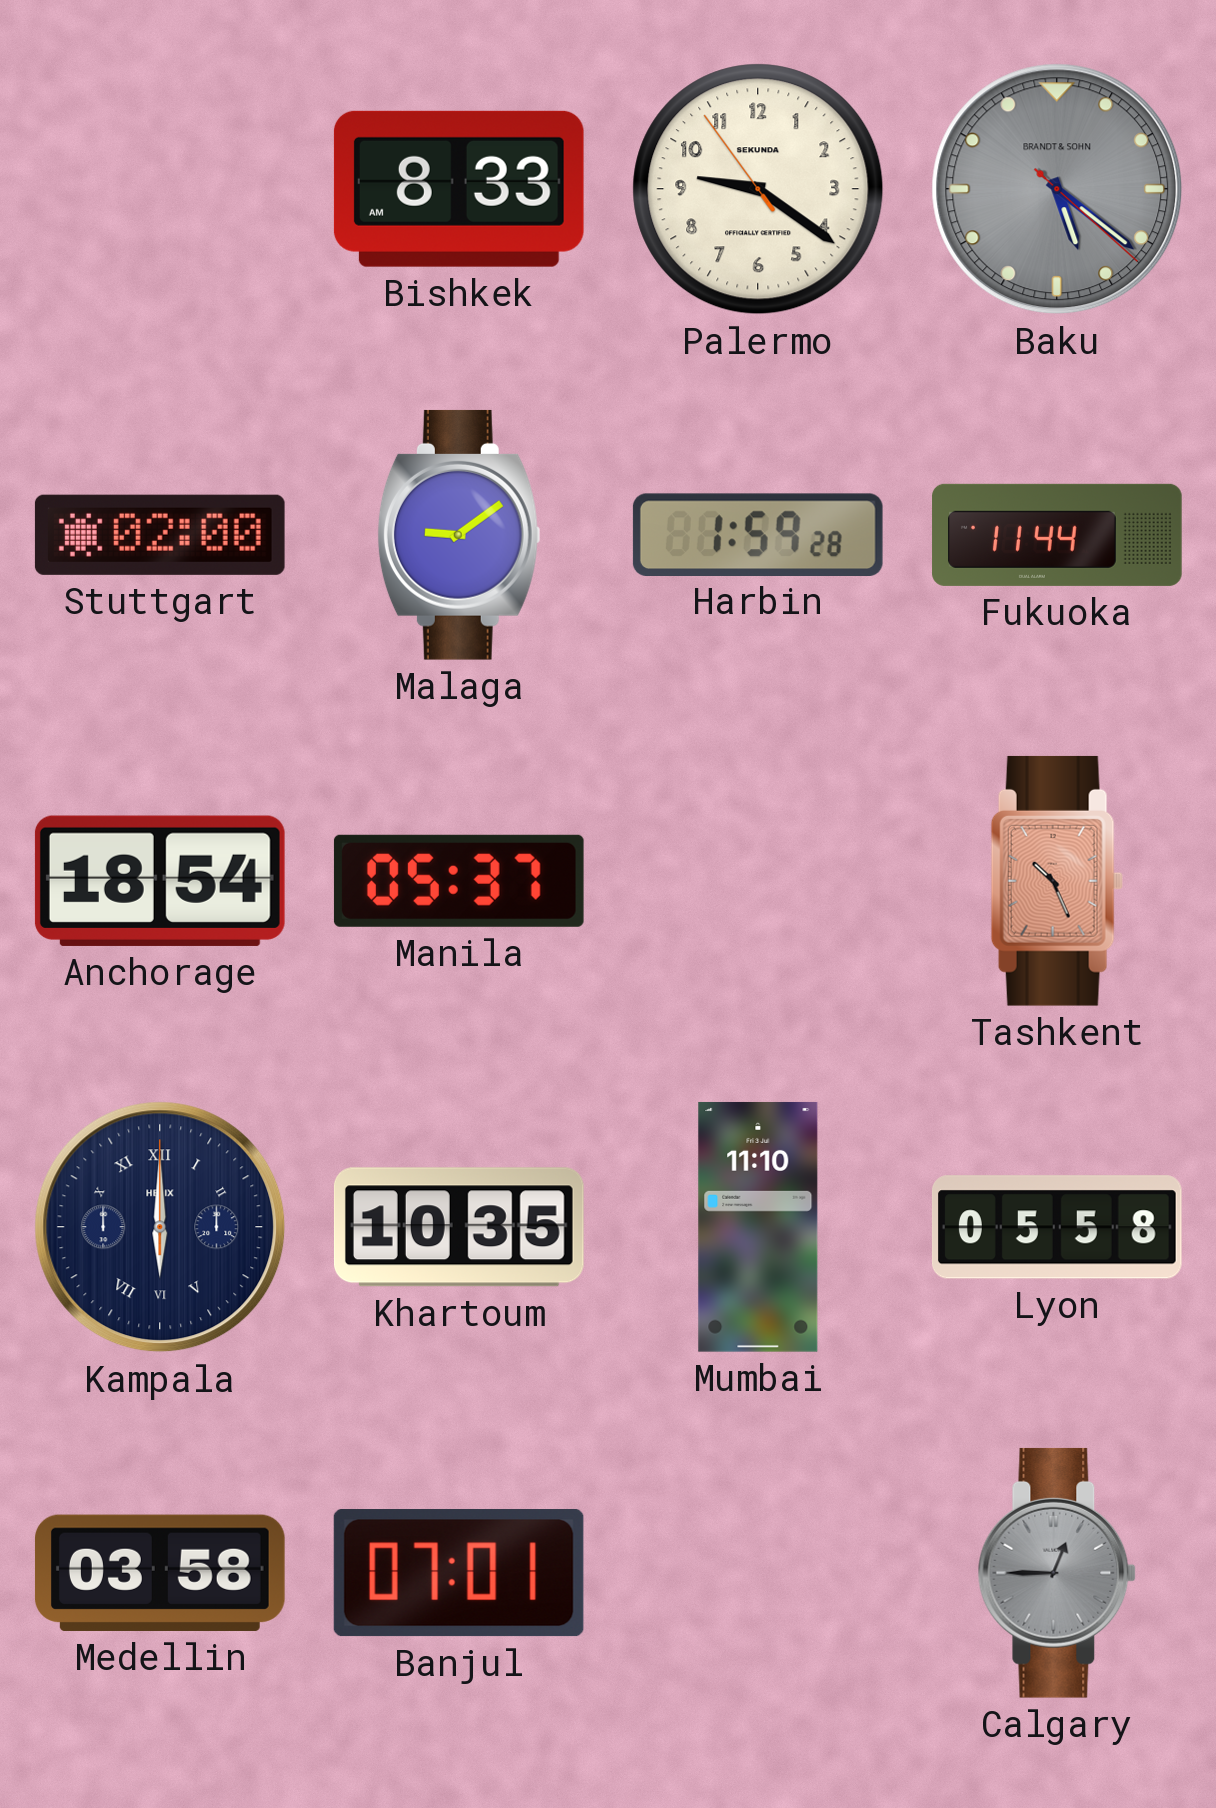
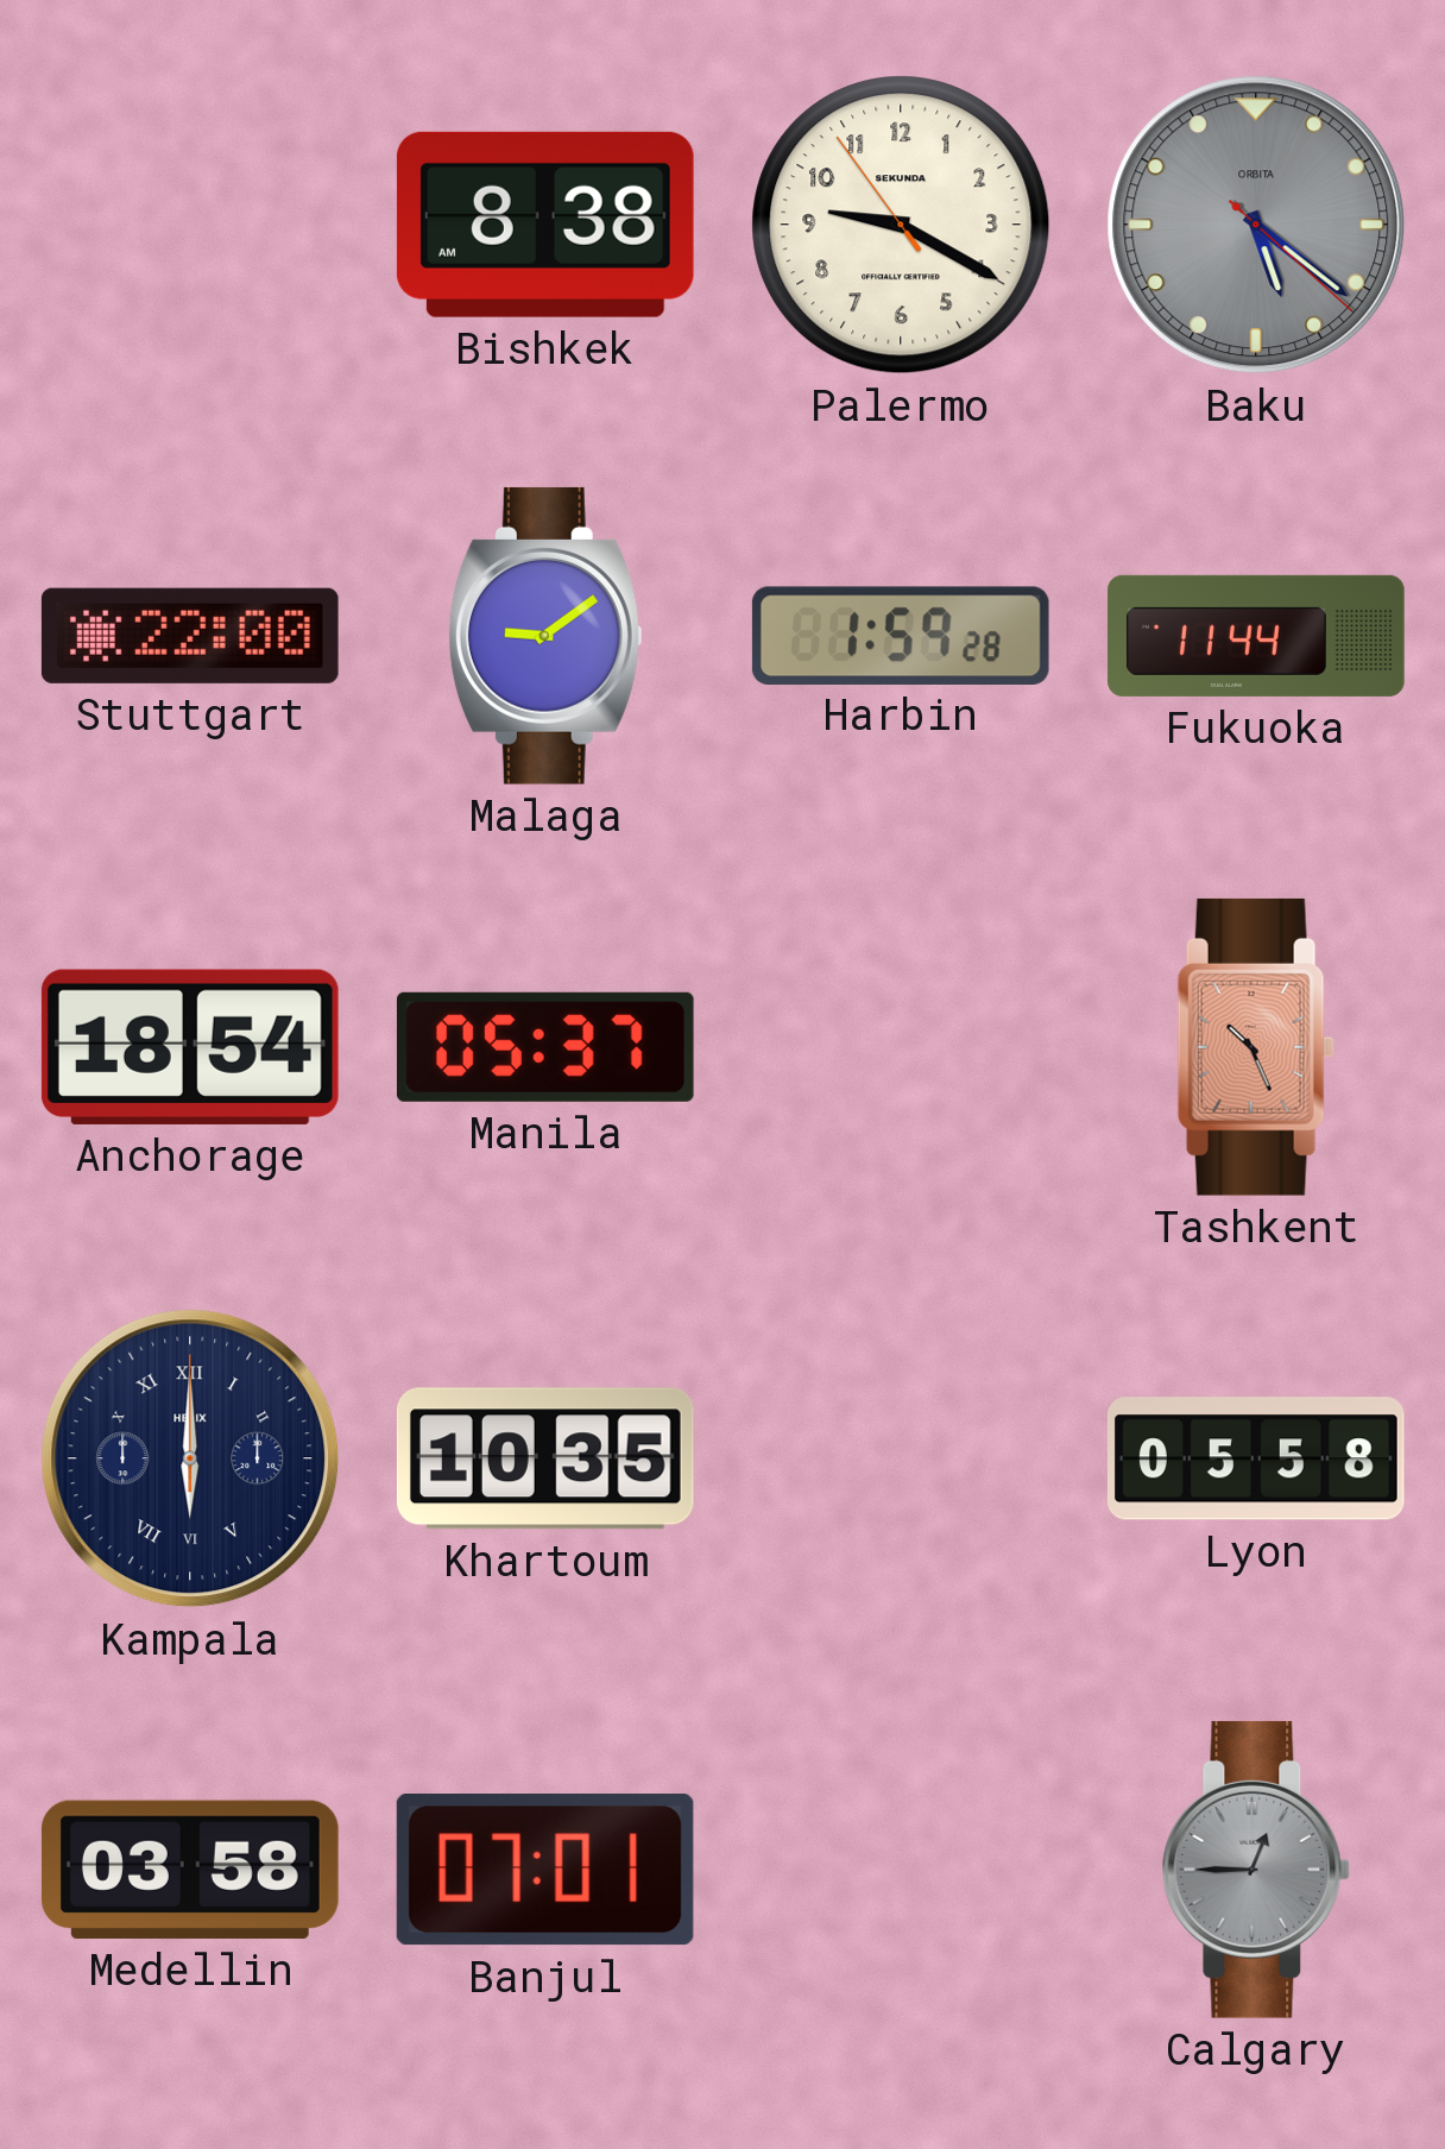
Bishkek: 8:33 -> 8:38 (545, 225)
Palermo: 9:20 -> 9:19 (901, 225)
Baku brand: BRANDT & SOHN -> ORBITA (1256, 225)
Stuttgart: 02:00 -> 22:00 (190, 636)
Mumbai: 11:10 -> none (758, 1227)
